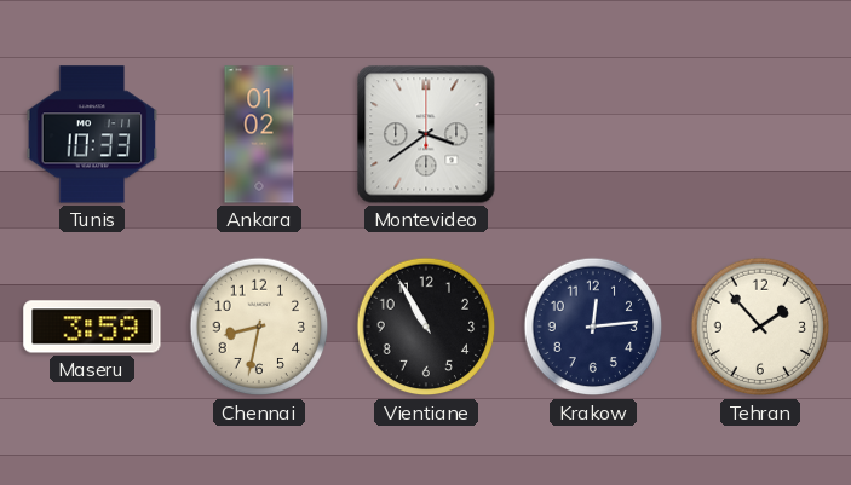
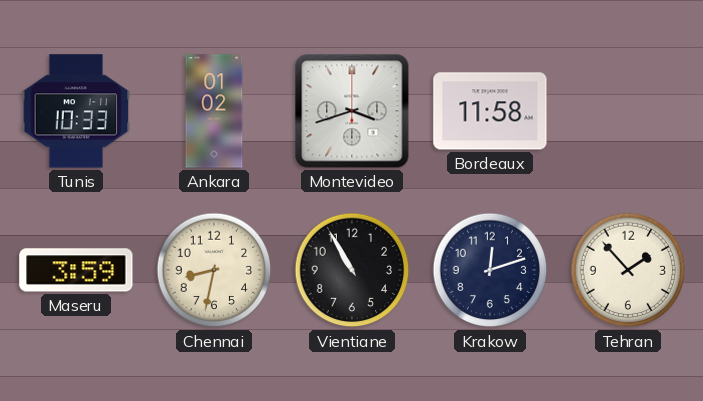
Montevideo: 3:39 -> 3:42 (352, 111)
Bordeaux: none -> 11:58 (490, 111)
Krakow: 12:14 -> 12:12 (490, 270)
